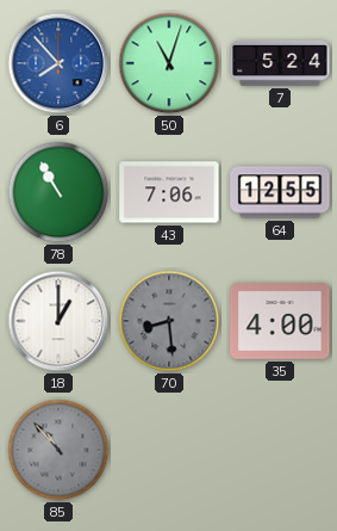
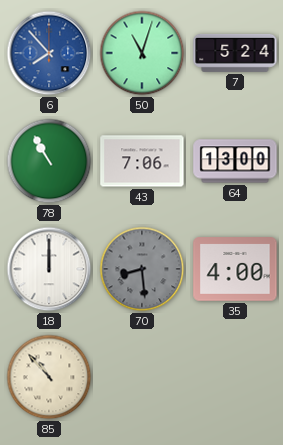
64: 12:55 -> 13:00 (235, 161)
18: 1:00 -> 12:00 (49, 269)
85 dial: grey -> cream (49, 377)
